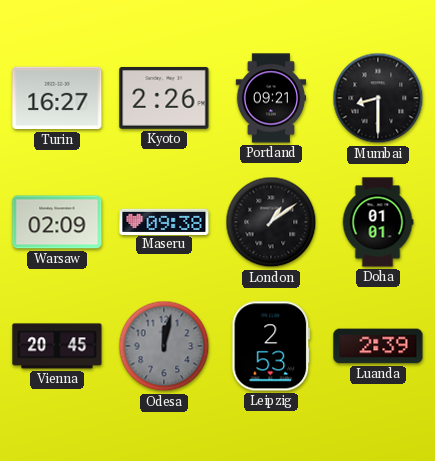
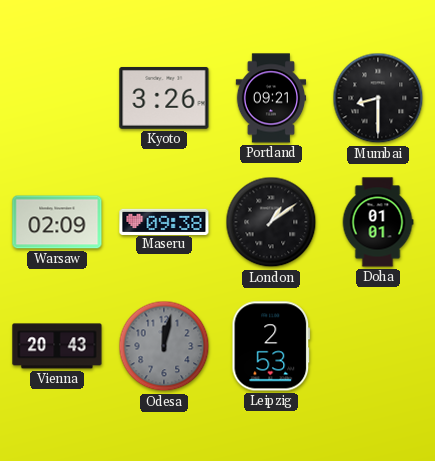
Turin: 16:27 -> none (57, 98)
Kyoto: 2:26 -> 3:26 (164, 98)
Vienna: 20:45 -> 20:43 (57, 346)
Luanda: 2:39 -> none (378, 346)
